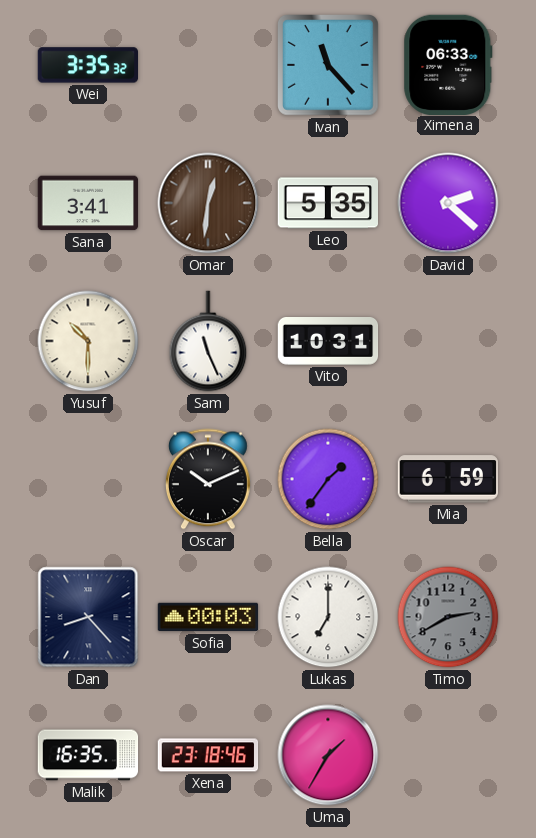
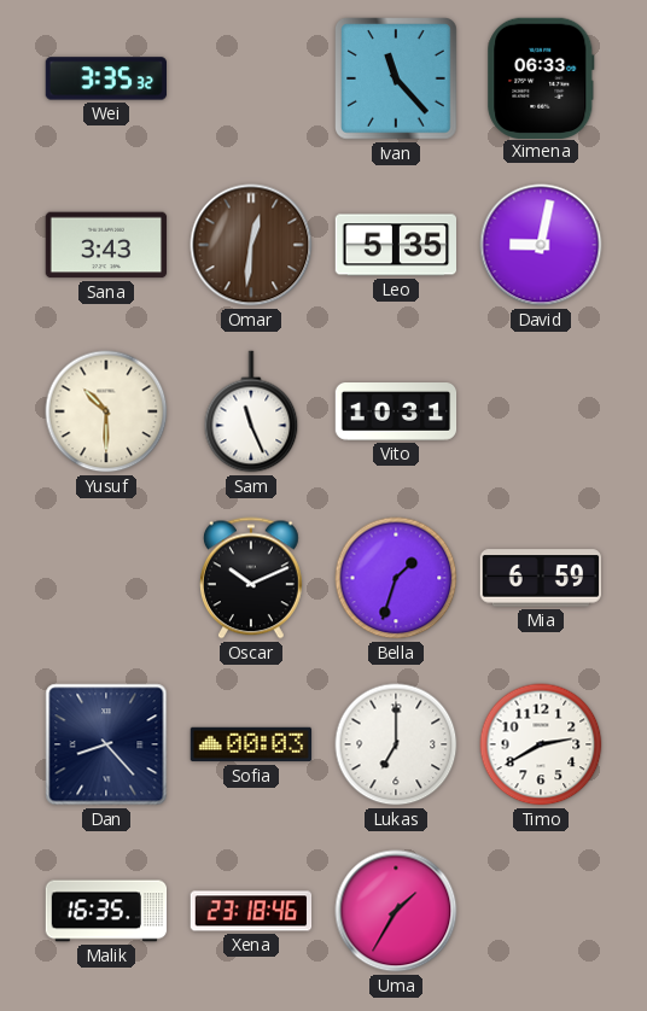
Sana: 3:41 -> 3:43 (106, 245)
David: 2:22 -> 9:02 (541, 245)
Bella: 1:36 -> 1:33 (396, 578)
Timo dial: grey -> white (541, 744)
